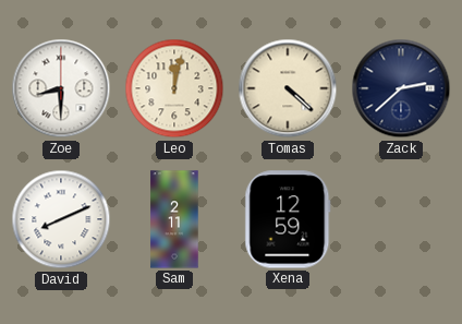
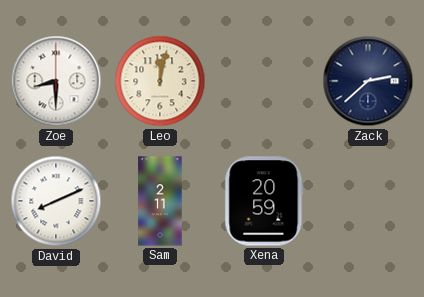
Tomas: 4:22 -> none (288, 88)
Xena: 12:59 -> 20:59 (264, 201)
